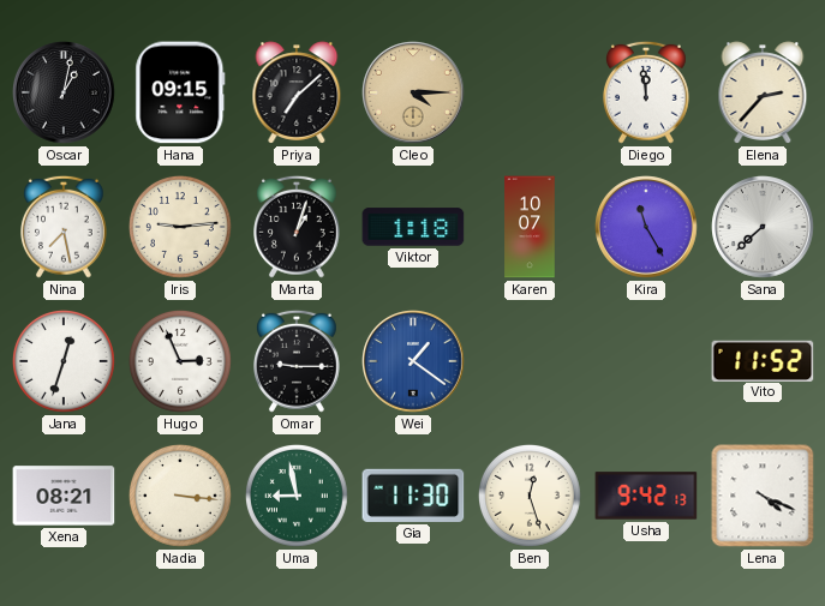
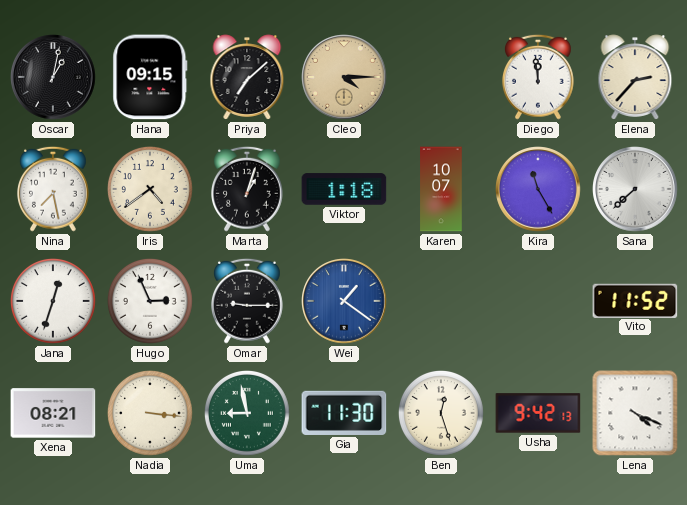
Iris: 9:14 -> 4:39 (151, 190)
